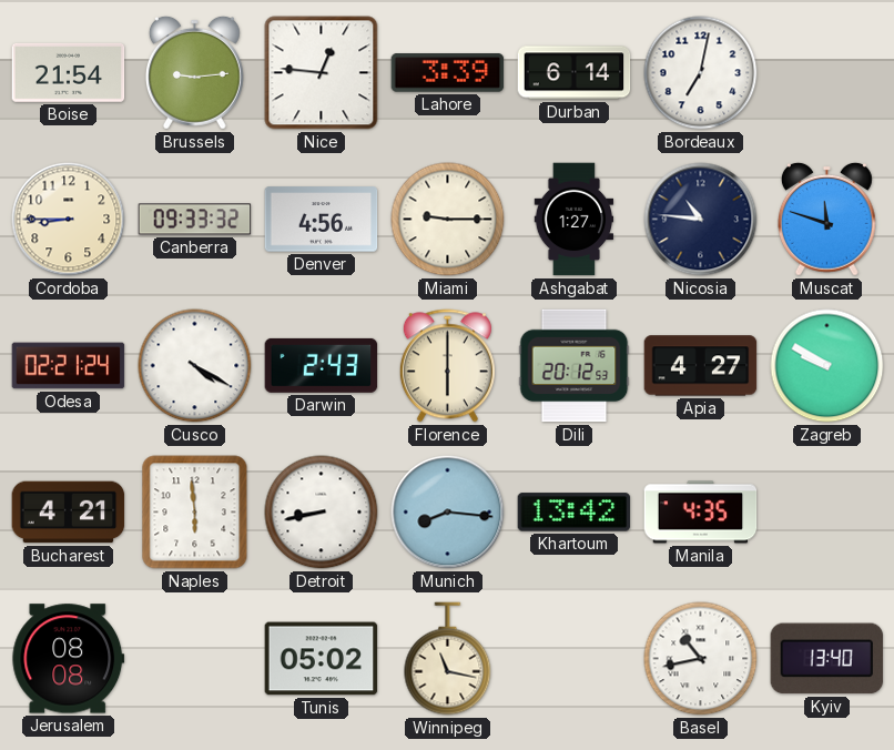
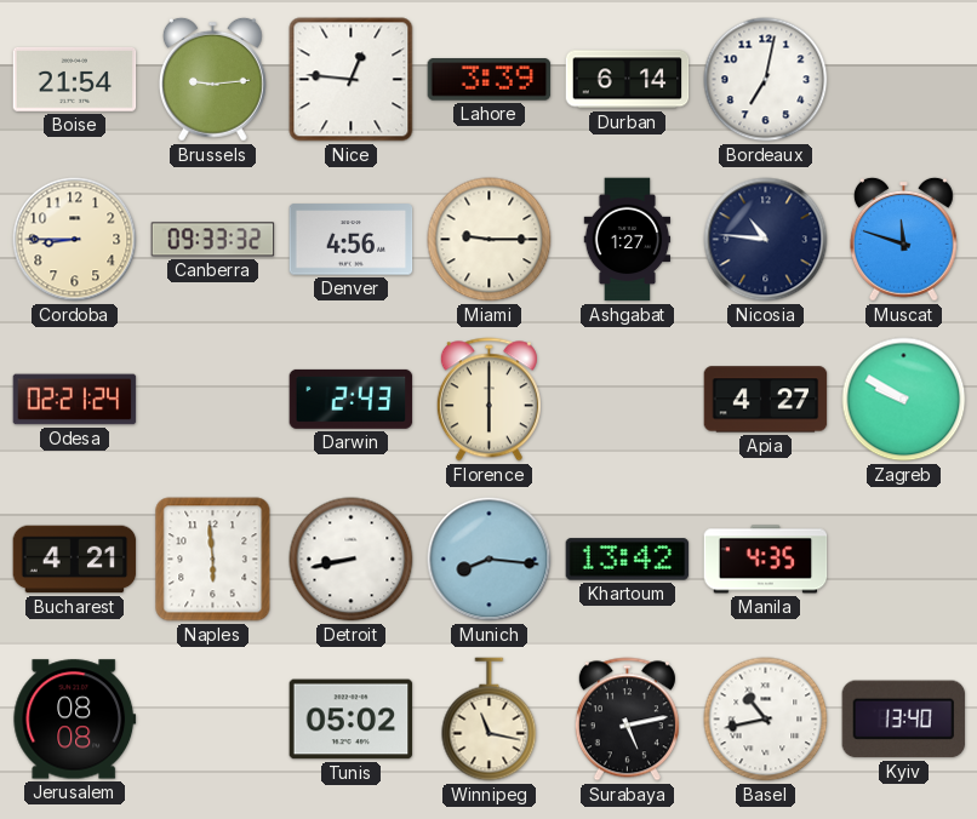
Cusco: 4:20 -> none (195, 366)
Dili: 20:12 -> none (575, 366)
Surabaya: none -> 5:13 (627, 720)
